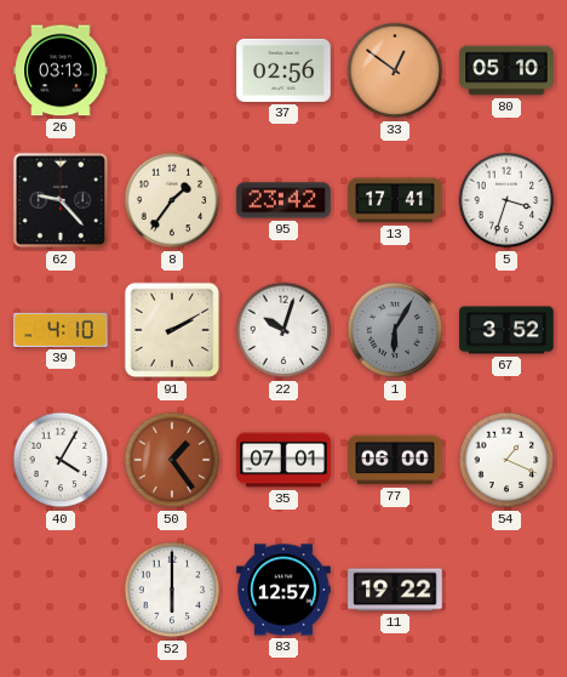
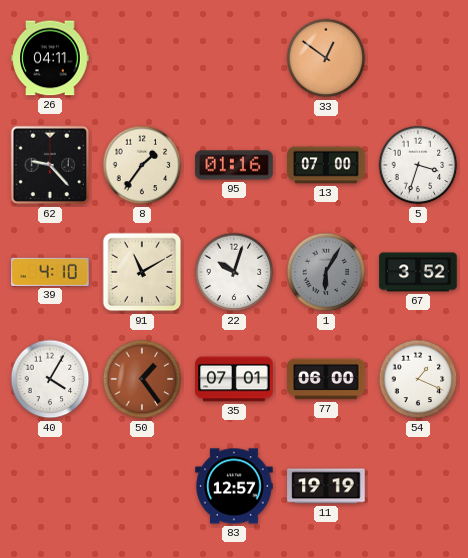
26: 03:13 -> 04:11 (50, 58)
37: 02:56 -> none (283, 70)
80: 05:10 -> none (506, 70)
95: 23:42 -> 01:16 (234, 165)
13: 17:41 -> 07:00 (326, 165)
91: 2:10 -> 11:10 (142, 272)
52: 6:00 -> none (172, 590)
11: 19:22 -> 19:19 (326, 486)
